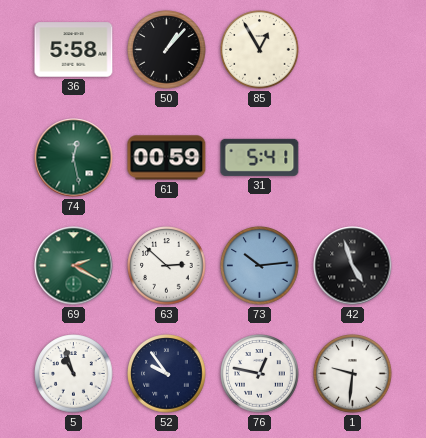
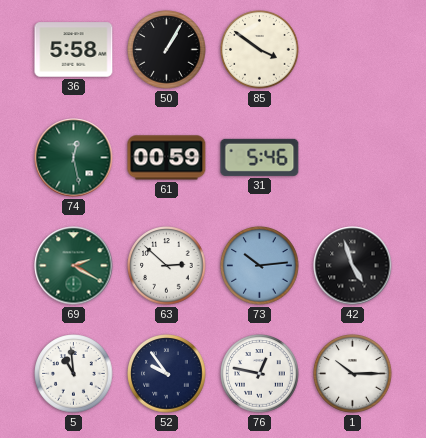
50: 1:07 -> 1:05 (167, 50)
85: 12:55 -> 3:51 (260, 50)
31: 5:41 -> 5:46 (260, 157)
5: 10:57 -> 10:59 (74, 374)
1: 9:31 -> 10:15 (353, 374)
